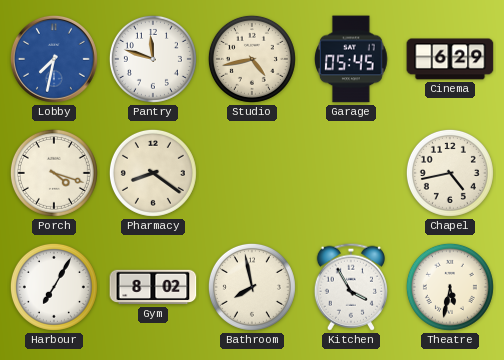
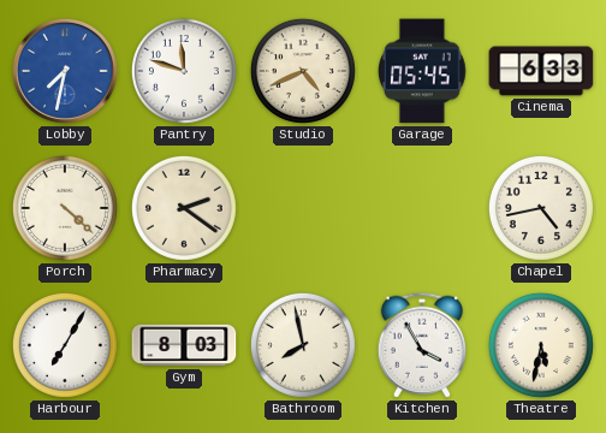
Studio: 4:43 -> 4:41 (303, 71)
Cinema: 6:29 -> 6:33 (541, 71)
Porch: 4:18 -> 4:22 (65, 208)
Pharmacy: 8:21 -> 2:21 (184, 208)
Gym: 8:02 -> 8:03 (184, 345)
